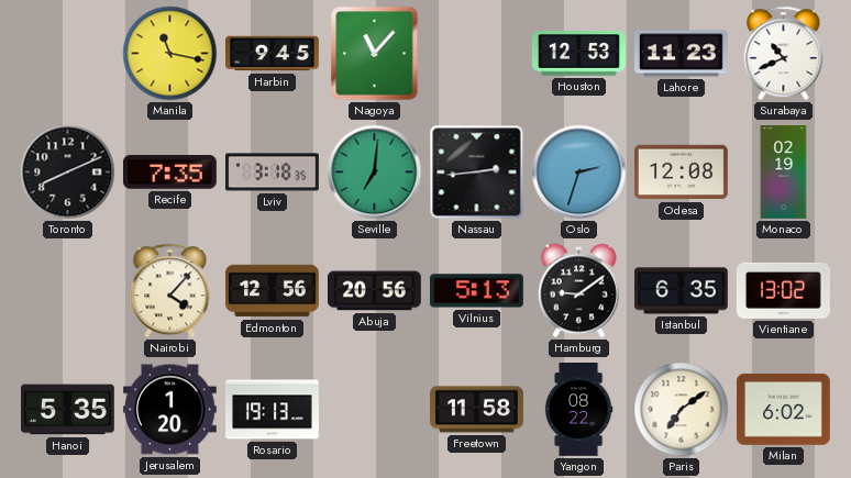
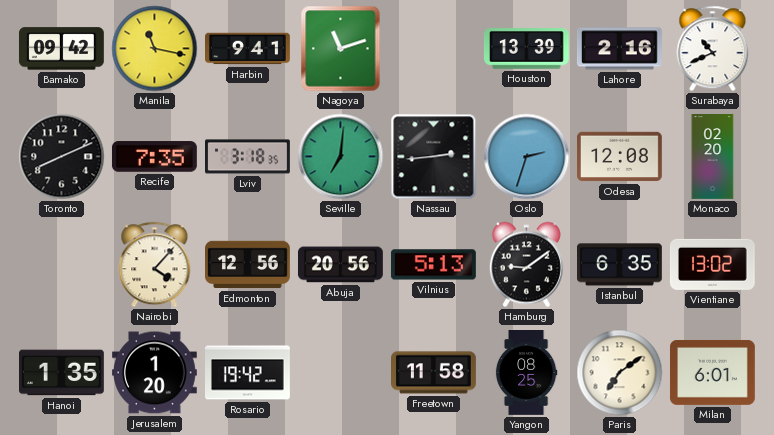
Bamako: none -> 09:42 (61, 49)
Harbin: 9:45 -> 9:41 (248, 49)
Nagoya: 11:07 -> 11:12 (341, 49)
Houston: 12:53 -> 13:39 (526, 49)
Lahore: 11:23 -> 2:16 (619, 49)
Monaco: 02:19 -> 02:20 (713, 157)
Hanoi: 5:35 -> 1:35 (62, 373)
Rosario: 19:13 -> 19:42 (248, 373)
Yangon: 08:22 -> 08:25 (526, 373)
Milan: 6:02 -> 6:01 (712, 372)
